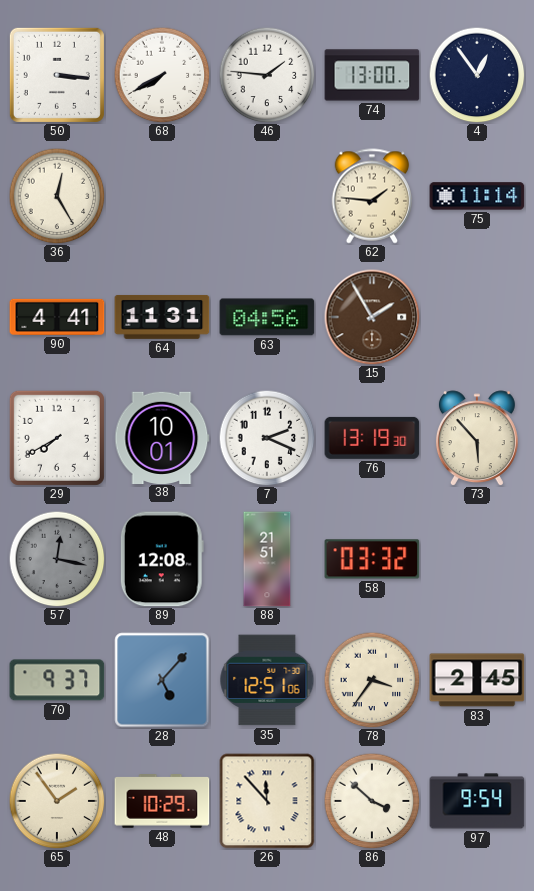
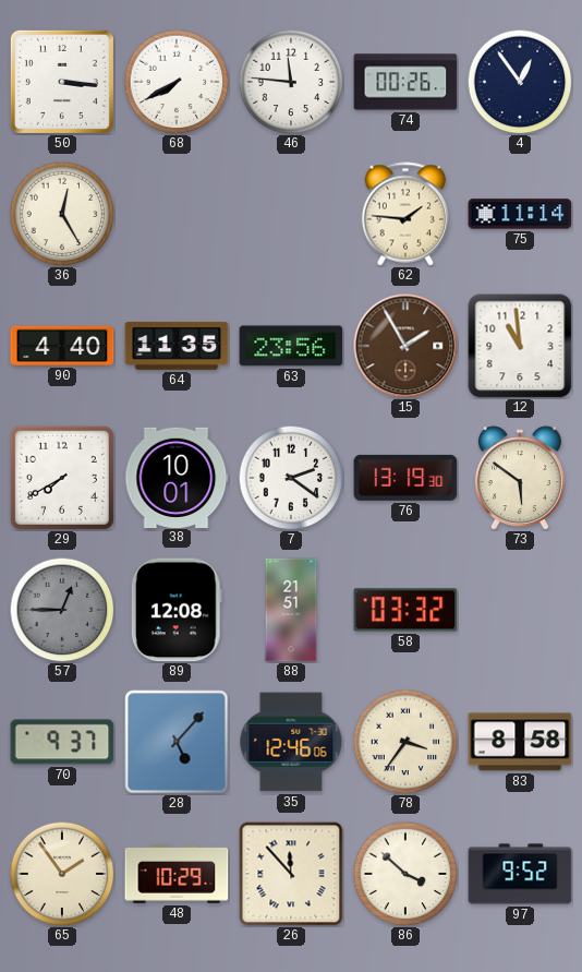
46: 1:46 -> 11:46 (291, 82)
74: 13:00 -> 00:26 (405, 82)
90: 4:41 -> 4:40 (62, 346)
64: 11:31 -> 11:35 (177, 346)
63: 04:56 -> 23:56 (291, 346)
12: none -> 10:59 (520, 346)
7: 2:19 -> 2:21 (291, 478)
73: 5:53 -> 5:51 (520, 478)
57: 12:17 -> 12:45 (62, 610)
35: 12:51 -> 12:46 (291, 742)
83: 2:45 -> 8:58 (520, 742)
97: 9:54 -> 9:52 (520, 874)
